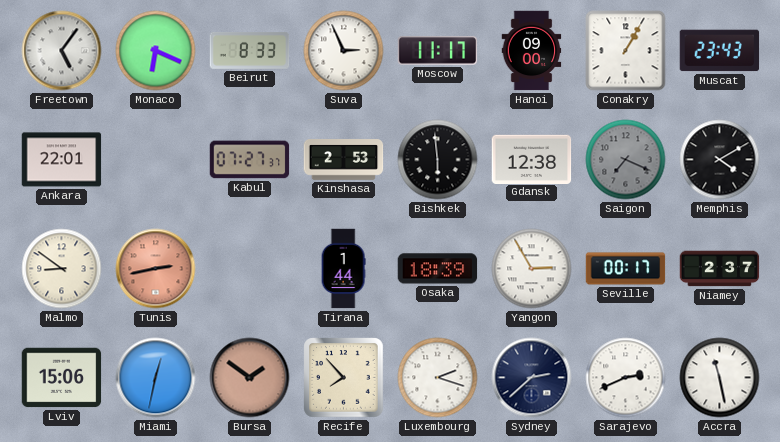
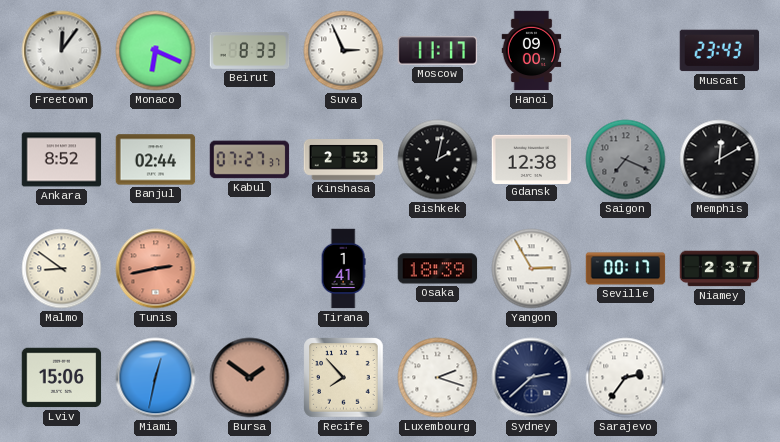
Freetown: 5:06 -> 12:06 (62, 51)
Conakry: 1:05 -> none (626, 51)
Ankara: 22:01 -> 8:52 (62, 160)
Banjul: none -> 02:44 (156, 160)
Bishkek: 5:59 -> 2:02 (438, 160)
Memphis: 4:10 -> 12:10 (720, 160)
Tirana: 1:44 -> 1:41 (343, 269)
Sarajevo: 2:41 -> 2:36 (626, 378)
Accra: 11:28 -> none (720, 378)
